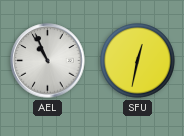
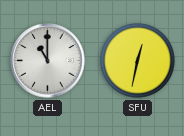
AEL: 10:56 -> 11:00 (48, 61)
